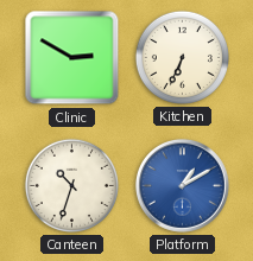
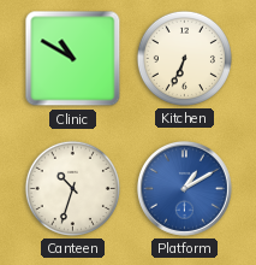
Clinic: 2:50 -> 10:50 (73, 59)
